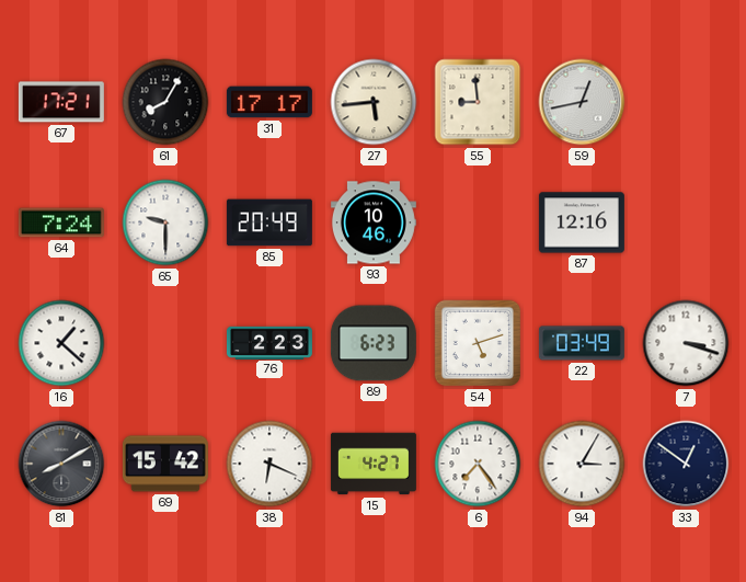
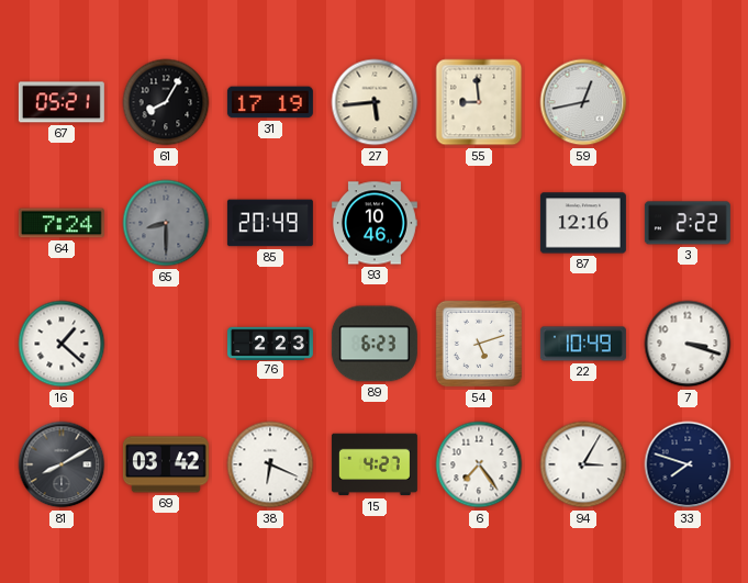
67: 17:21 -> 05:21 (62, 102)
31: 17:17 -> 17:19 (270, 102)
65: 9:30 -> 8:30 (166, 223)
65 dial: white -> grey (166, 223)
3: none -> 2:22 (688, 223)
22: 03:49 -> 10:49 (583, 344)
69: 15:42 -> 03:42 (166, 464)
33: 12:51 -> 7:48 (688, 464)
